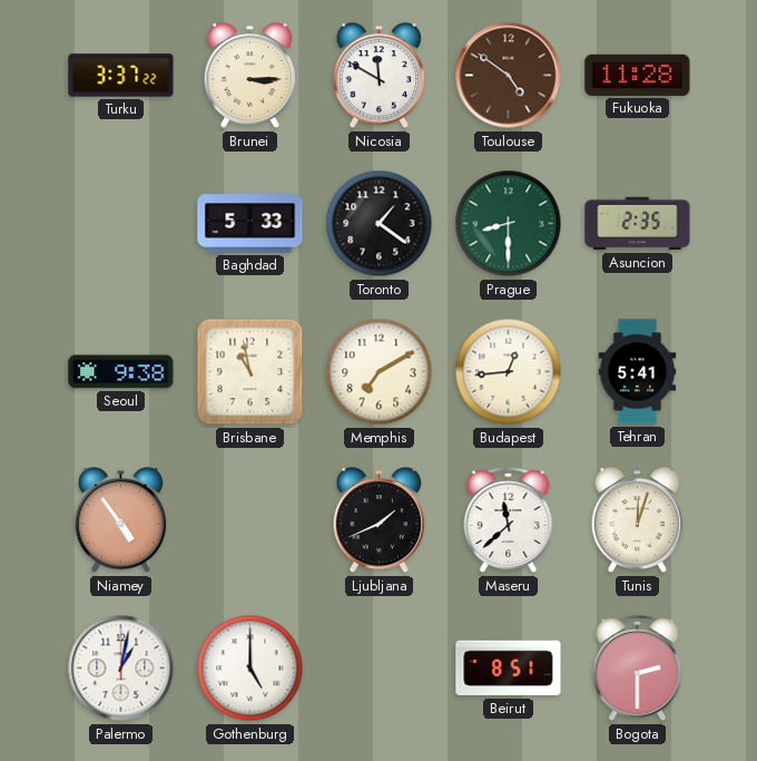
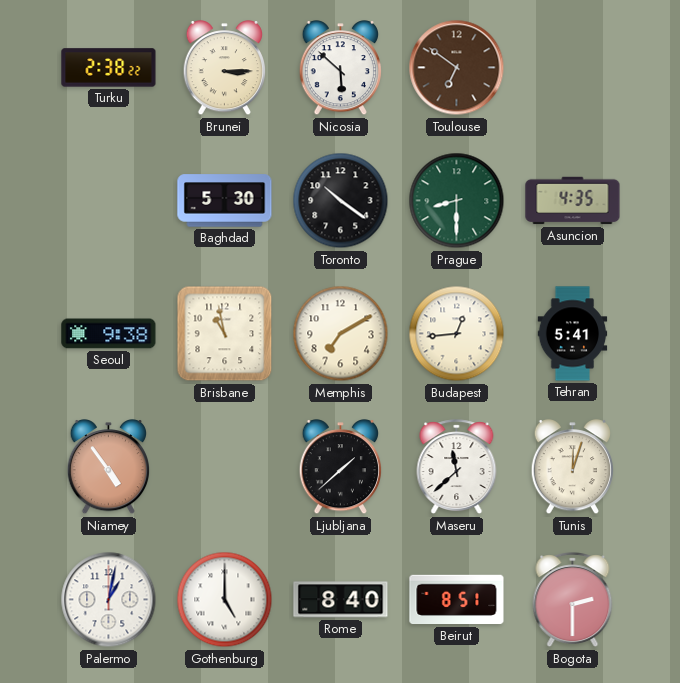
Turku: 3:37 -> 2:38 (109, 68)
Nicosia: 11:50 -> 5:52 (340, 68)
Toulouse: 4:51 -> 6:51 (457, 68)
Fukuoka: 11:28 -> none (638, 75)
Baghdad: 5:33 -> 5:30 (225, 201)
Toronto: 1:21 -> 10:21 (341, 201)
Asuncion: 2:35 -> 4:35 (573, 201)
Ljubljana: 1:41 -> 1:38 (340, 467)
Rome: none -> 8:40 (341, 600)
